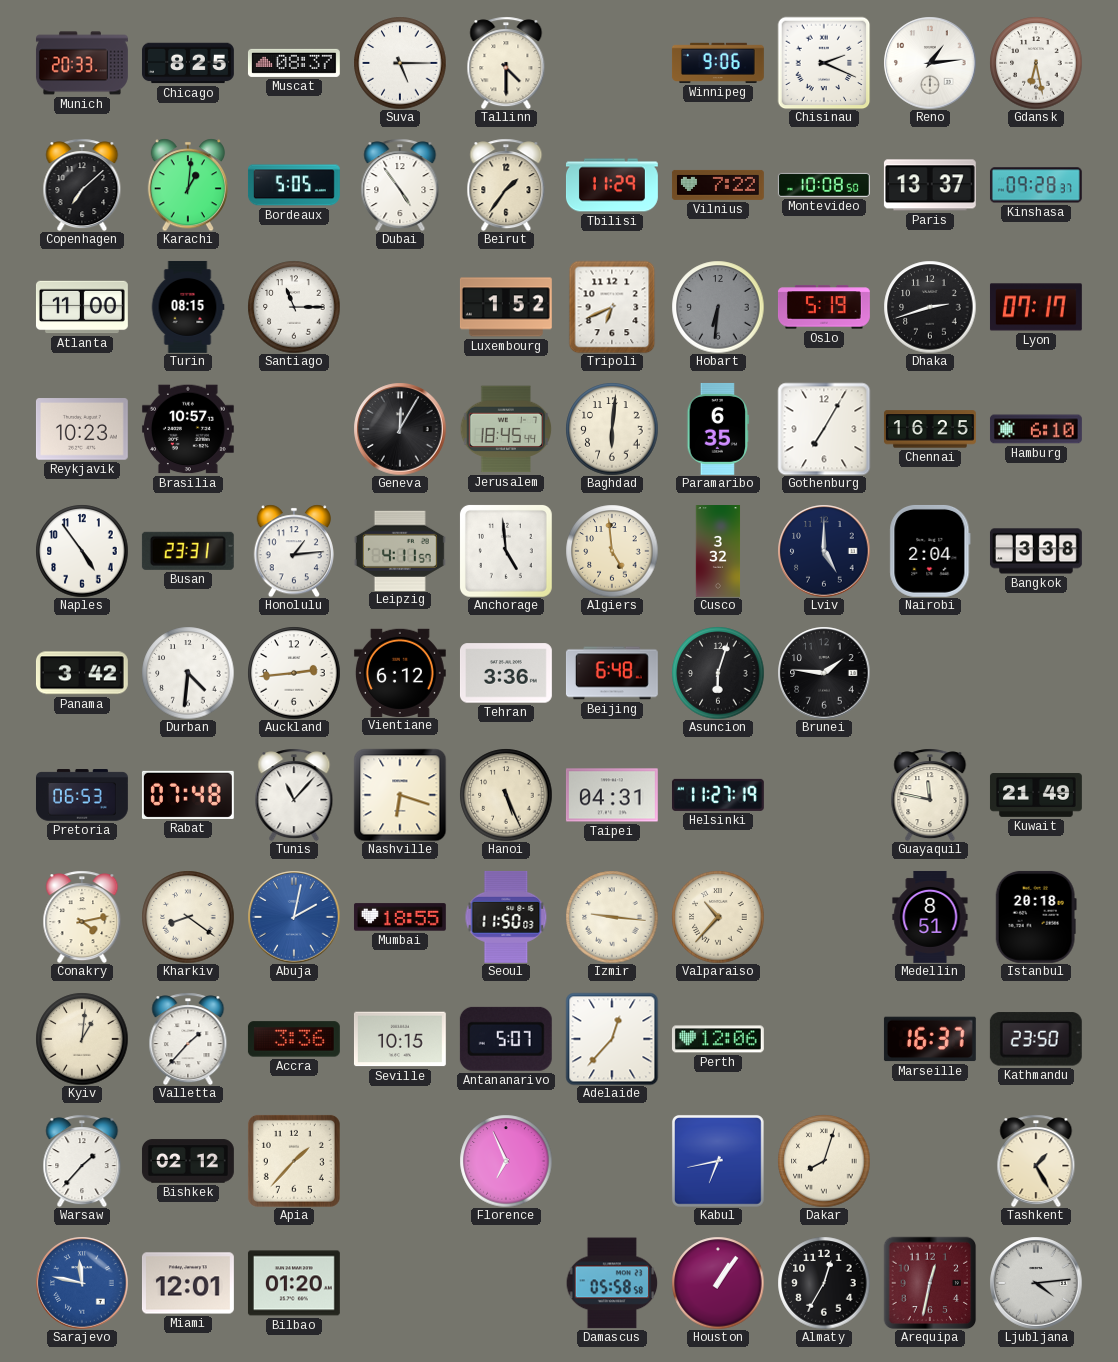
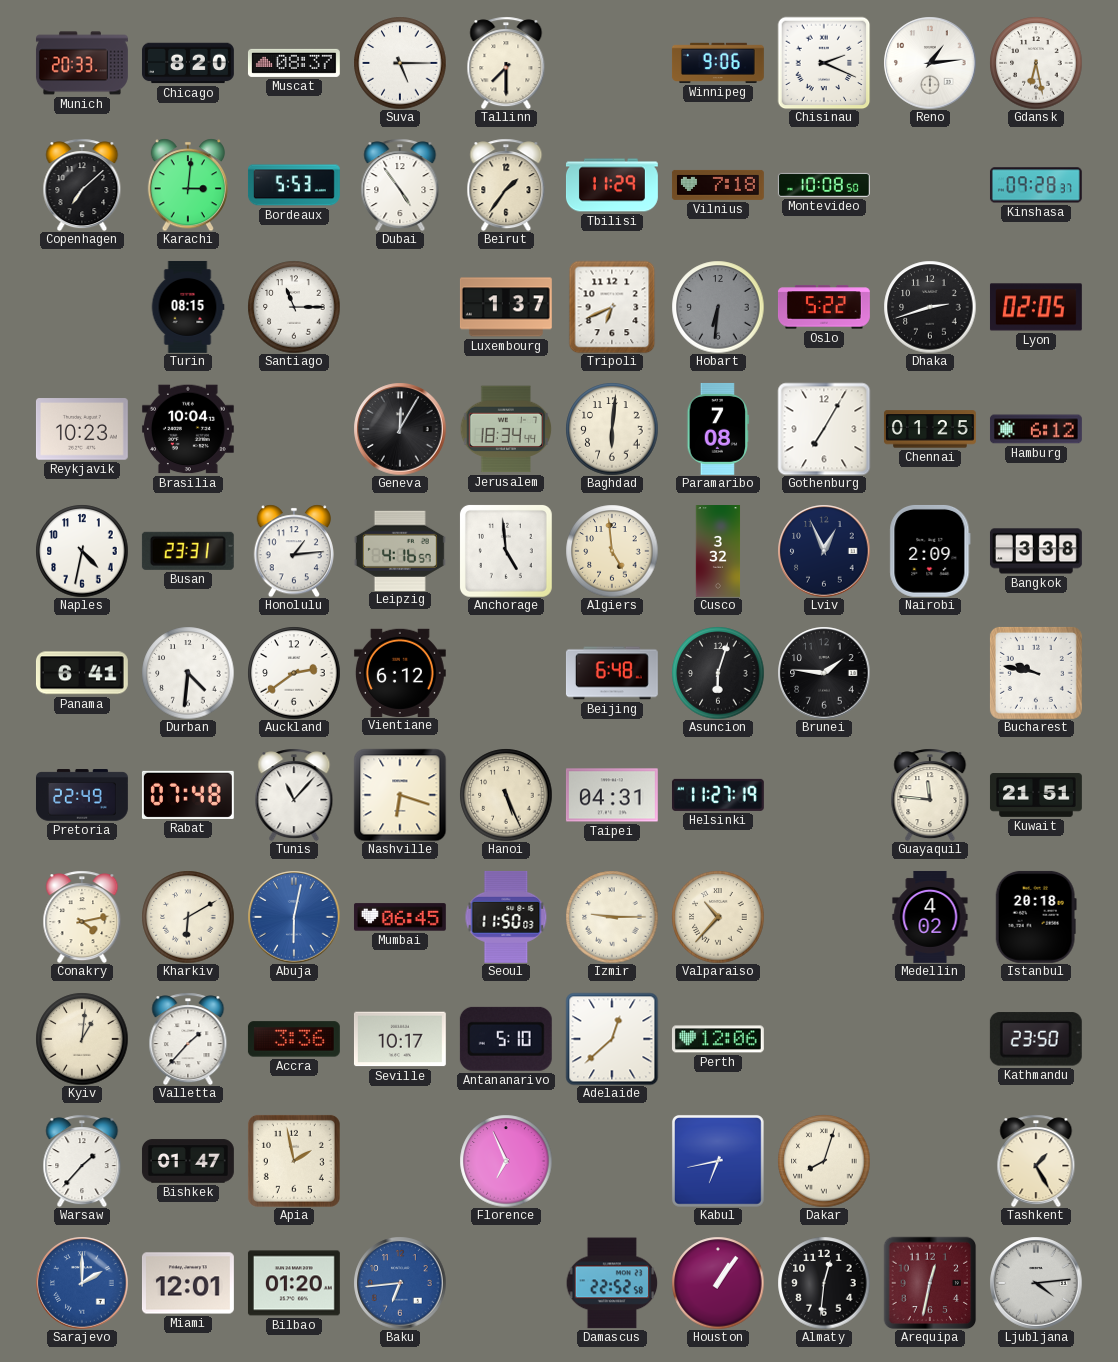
Chicago: 8:25 -> 8:20 (188, 63)
Tallinn: 4:30 -> 7:30 (506, 63)
Karachi: 1:01 -> 3:01 (188, 185)
Bordeaux: 5:05 -> 5:53 (294, 185)
Vilnius: 7:22 -> 7:18 (718, 185)
Paris: 13:37 -> none (930, 185)
Atlanta: 11:00 -> none (82, 307)
Luxembourg: 1:52 -> 1:37 (506, 307)
Oslo: 5:19 -> 5:22 (824, 307)
Lyon: 07:17 -> 02:05 (1036, 307)
Brasilia: 10:57 -> 10:04 (188, 429)
Jerusalem: 18:45 -> 18:34 (506, 429)
Paramaribo: 6:35 -> 7:08 (718, 429)
Chennai: 16:25 -> 01:25 (930, 429)
Hamburg: 6:10 -> 6:12 (1036, 429)
Naples: 4:54 -> 4:32 (82, 551)
Leipzig: 4:11 -> 4:16 (400, 550)
Lviv: 5:00 -> 12:56 (824, 551)
Nairobi: 2:04 -> 2:09 (930, 551)
Panama: 3:42 -> 6:41 (82, 673)
Auckland: 2:44 -> 2:39 (294, 673)
Tehran: 3:36 -> none (506, 673)
Bucharest: none -> 9:47 (1036, 673)
Pretoria: 06:53 -> 22:49 (82, 795)
Guayaquil: 11:47 -> 11:46 (930, 795)
Kuwait: 21:49 -> 21:51 (1036, 796)
Kharkiv: 8:21 -> 6:10 (188, 917)
Abuja: 2:02 -> 6:02 (294, 917)
Mumbai: 18:55 -> 06:45 (400, 917)
Izmir: 9:16 -> 9:15 (612, 917)
Medellin: 8:51 -> 4:02 (930, 917)
Seville: 10:15 -> 10:17 (400, 1039)
Antananarivo: 5:07 -> 5:10 (506, 1039)
Adelaide: 12:37 -> 12:38 (612, 1039)
Marseille: 16:37 -> none (930, 1039)
Bishkek: 02:12 -> 01:47 (188, 1161)
Apia: 1:37 -> 1:58 (294, 1161)
Sarajevo: 11:47 -> 2:00 (82, 1283)
Baku: none -> 6:44 (400, 1283)
Damascus: 05:58 -> 22:52 (612, 1283)
Almaty: 12:35 -> 12:31 (824, 1283)
